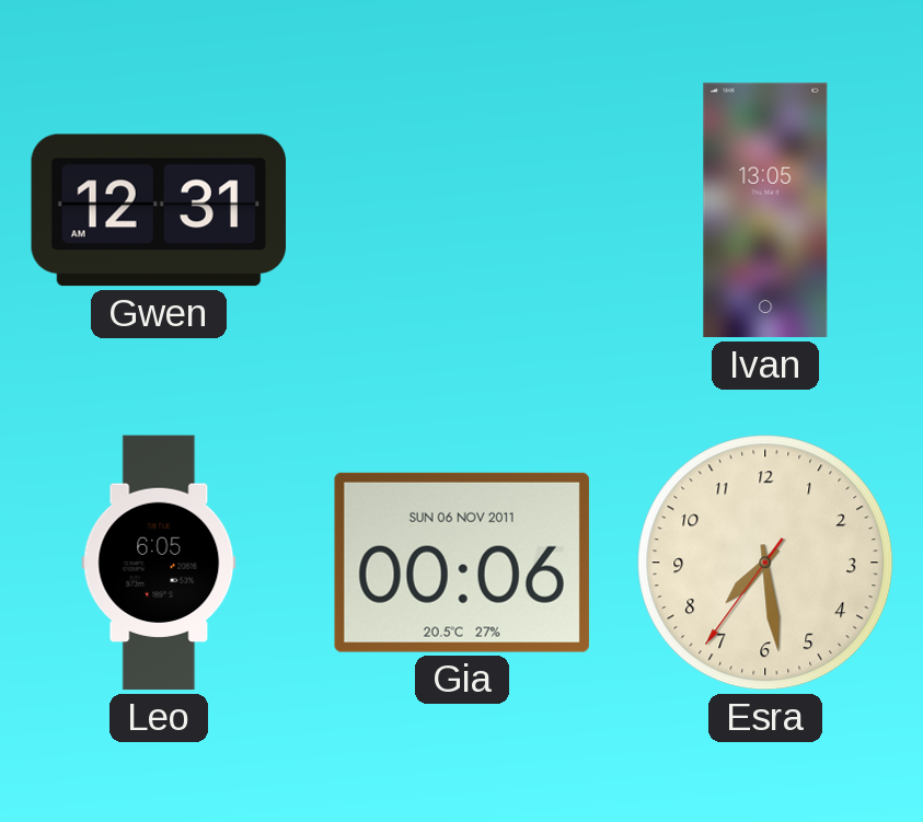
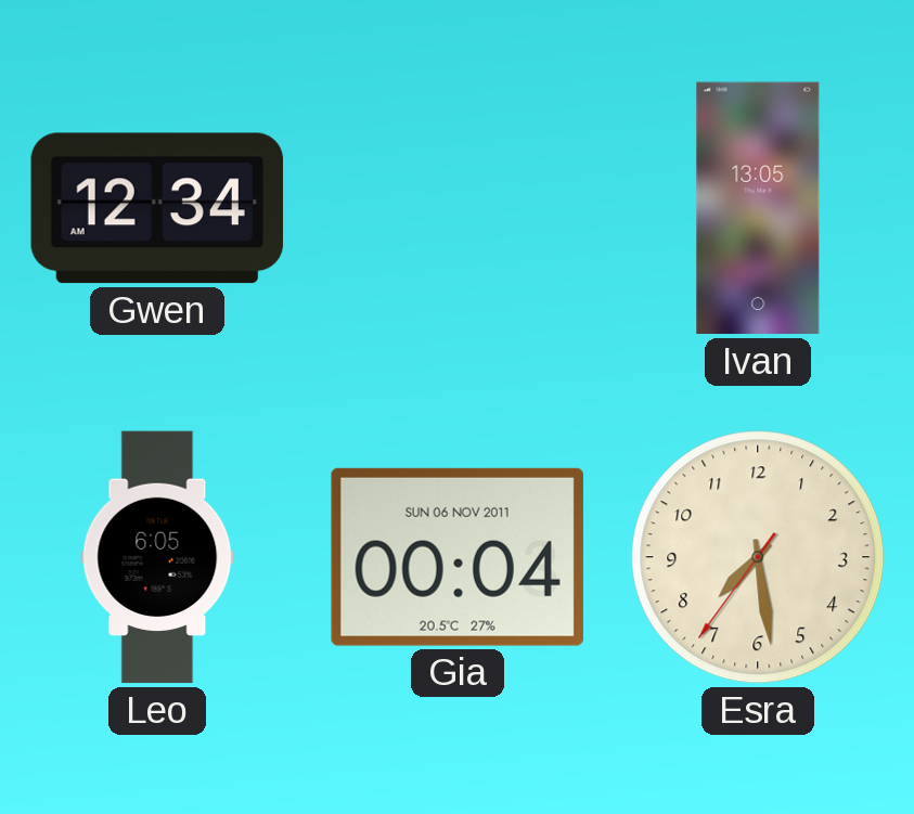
Gwen: 12:31 -> 12:34 (156, 208)
Gia: 00:06 -> 00:04 (458, 557)
